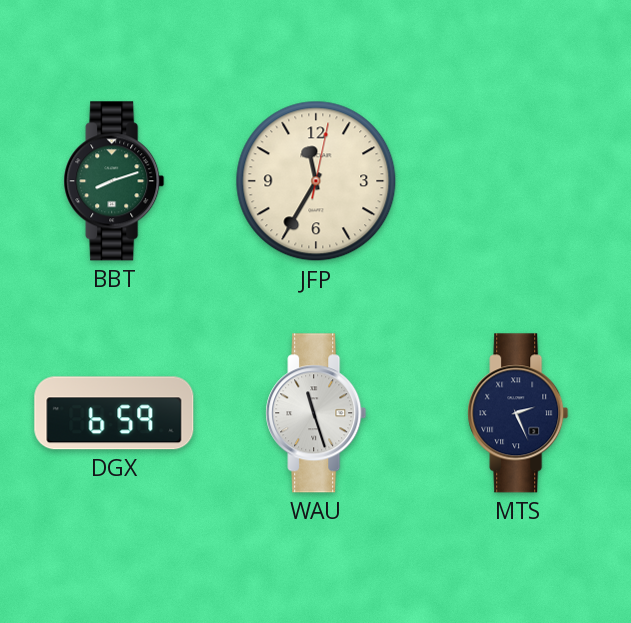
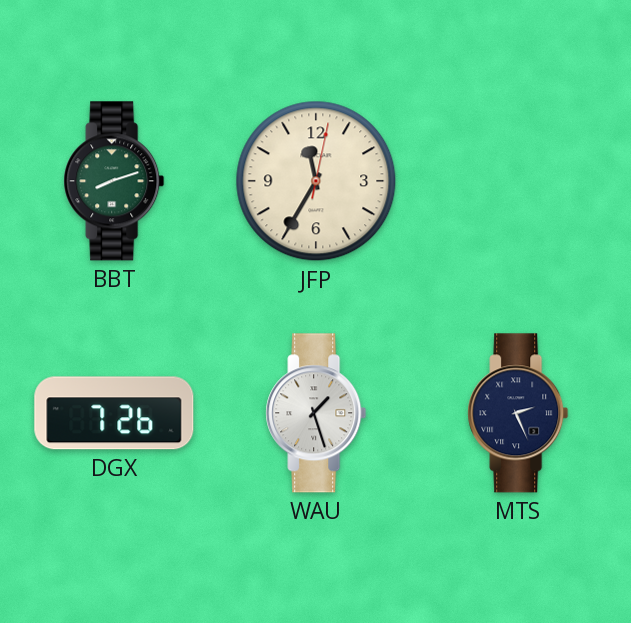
DGX: 6:59 -> 7:26 (114, 413)
WAU: 11:27 -> 1:27 (316, 413)
